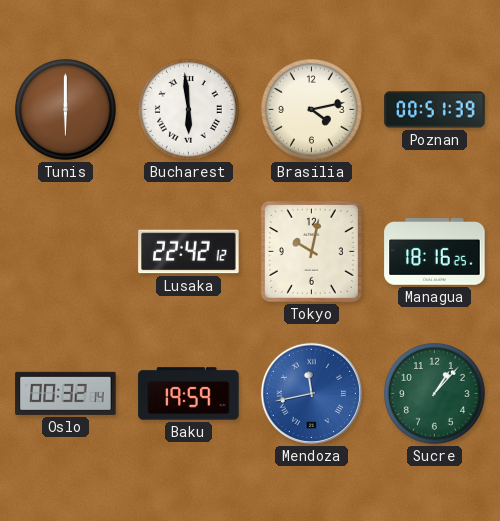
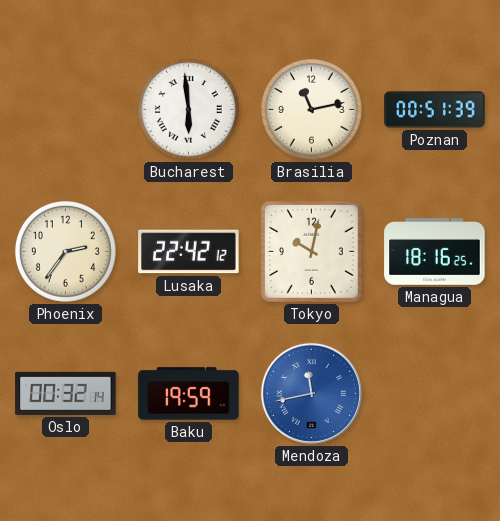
Tunis: 6:00 -> none (65, 109)
Brasilia: 4:13 -> 11:13 (311, 109)
Phoenix: none -> 2:36 (65, 251)
Sucre: 1:07 -> none (434, 393)
